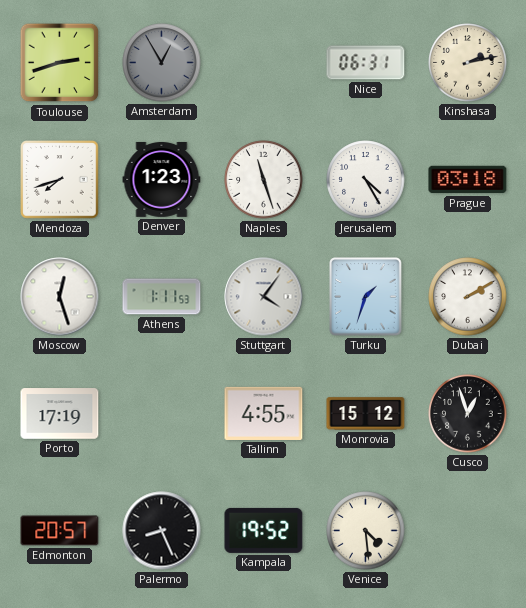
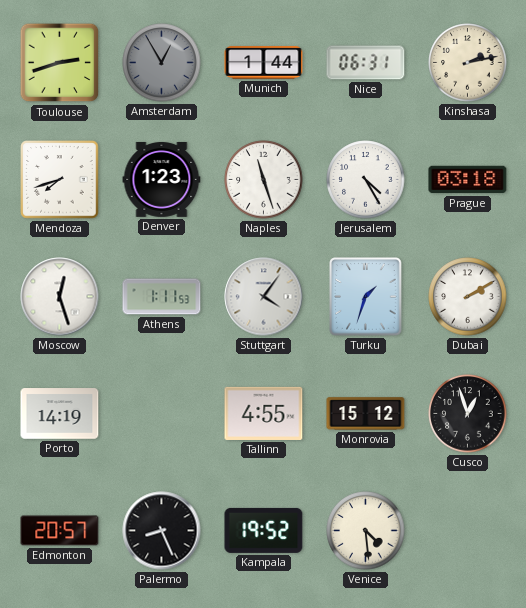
Munich: none -> 1:44 (264, 63)
Porto: 17:19 -> 14:19 (60, 414)
